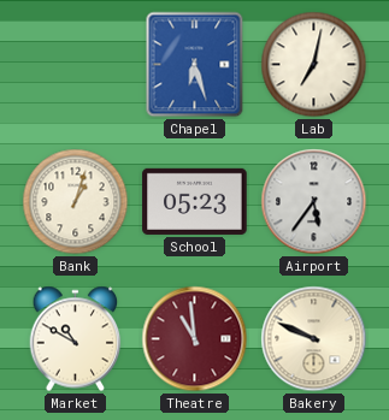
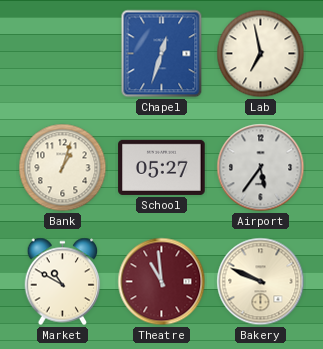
Chapel: 6:27 -> 12:33 (162, 54)
Lab: 7:02 -> 6:58 (261, 54)
School: 05:23 -> 05:27 (162, 167)
